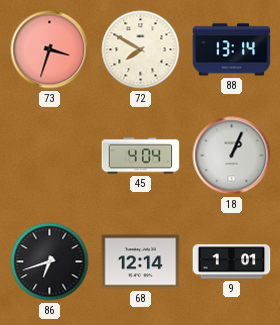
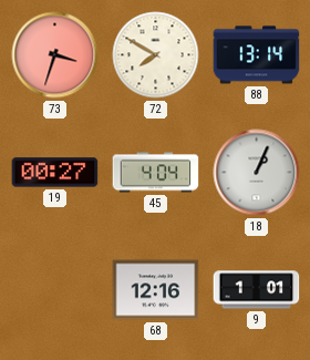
19: none -> 00:27 (55, 173)
86: 6:42 -> none (50, 262)
68: 12:14 -> 12:16 (156, 290)
